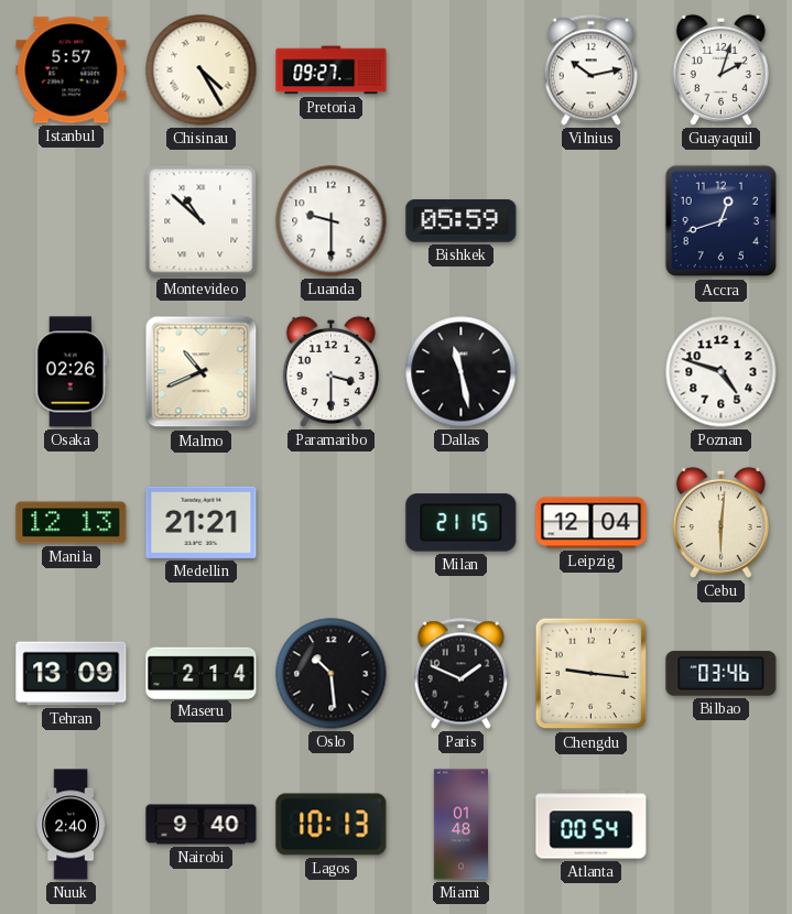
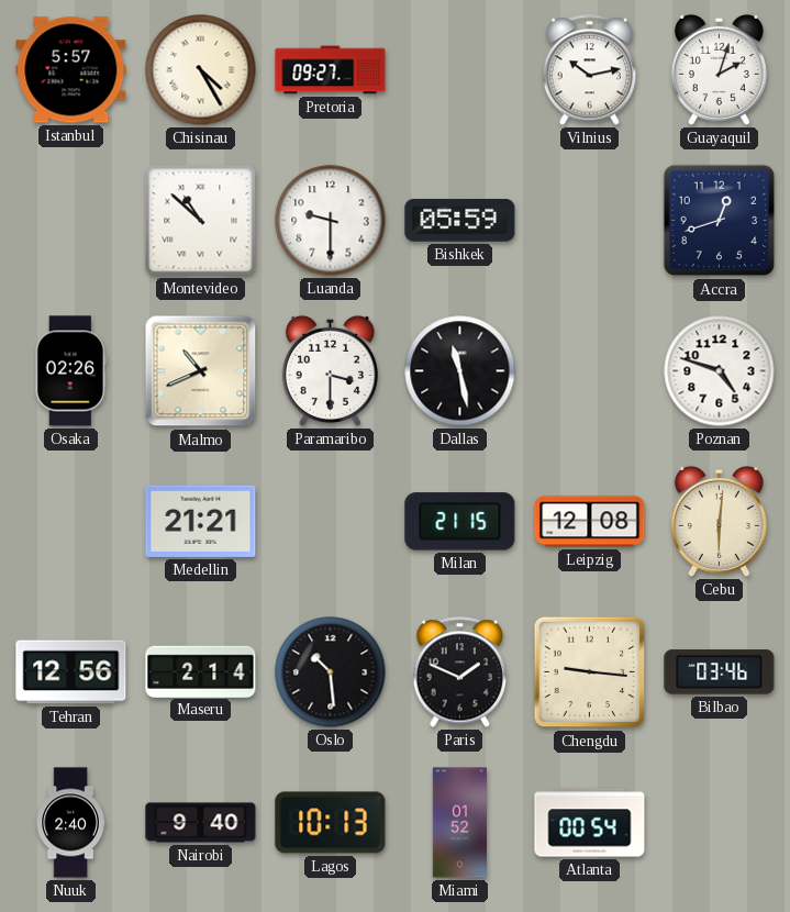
Manila: 12:13 -> none (72, 523)
Leipzig: 12:04 -> 12:08 (590, 522)
Tehran: 13:09 -> 12:56 (71, 672)
Miami: 01:48 -> 01:52 (459, 823)
